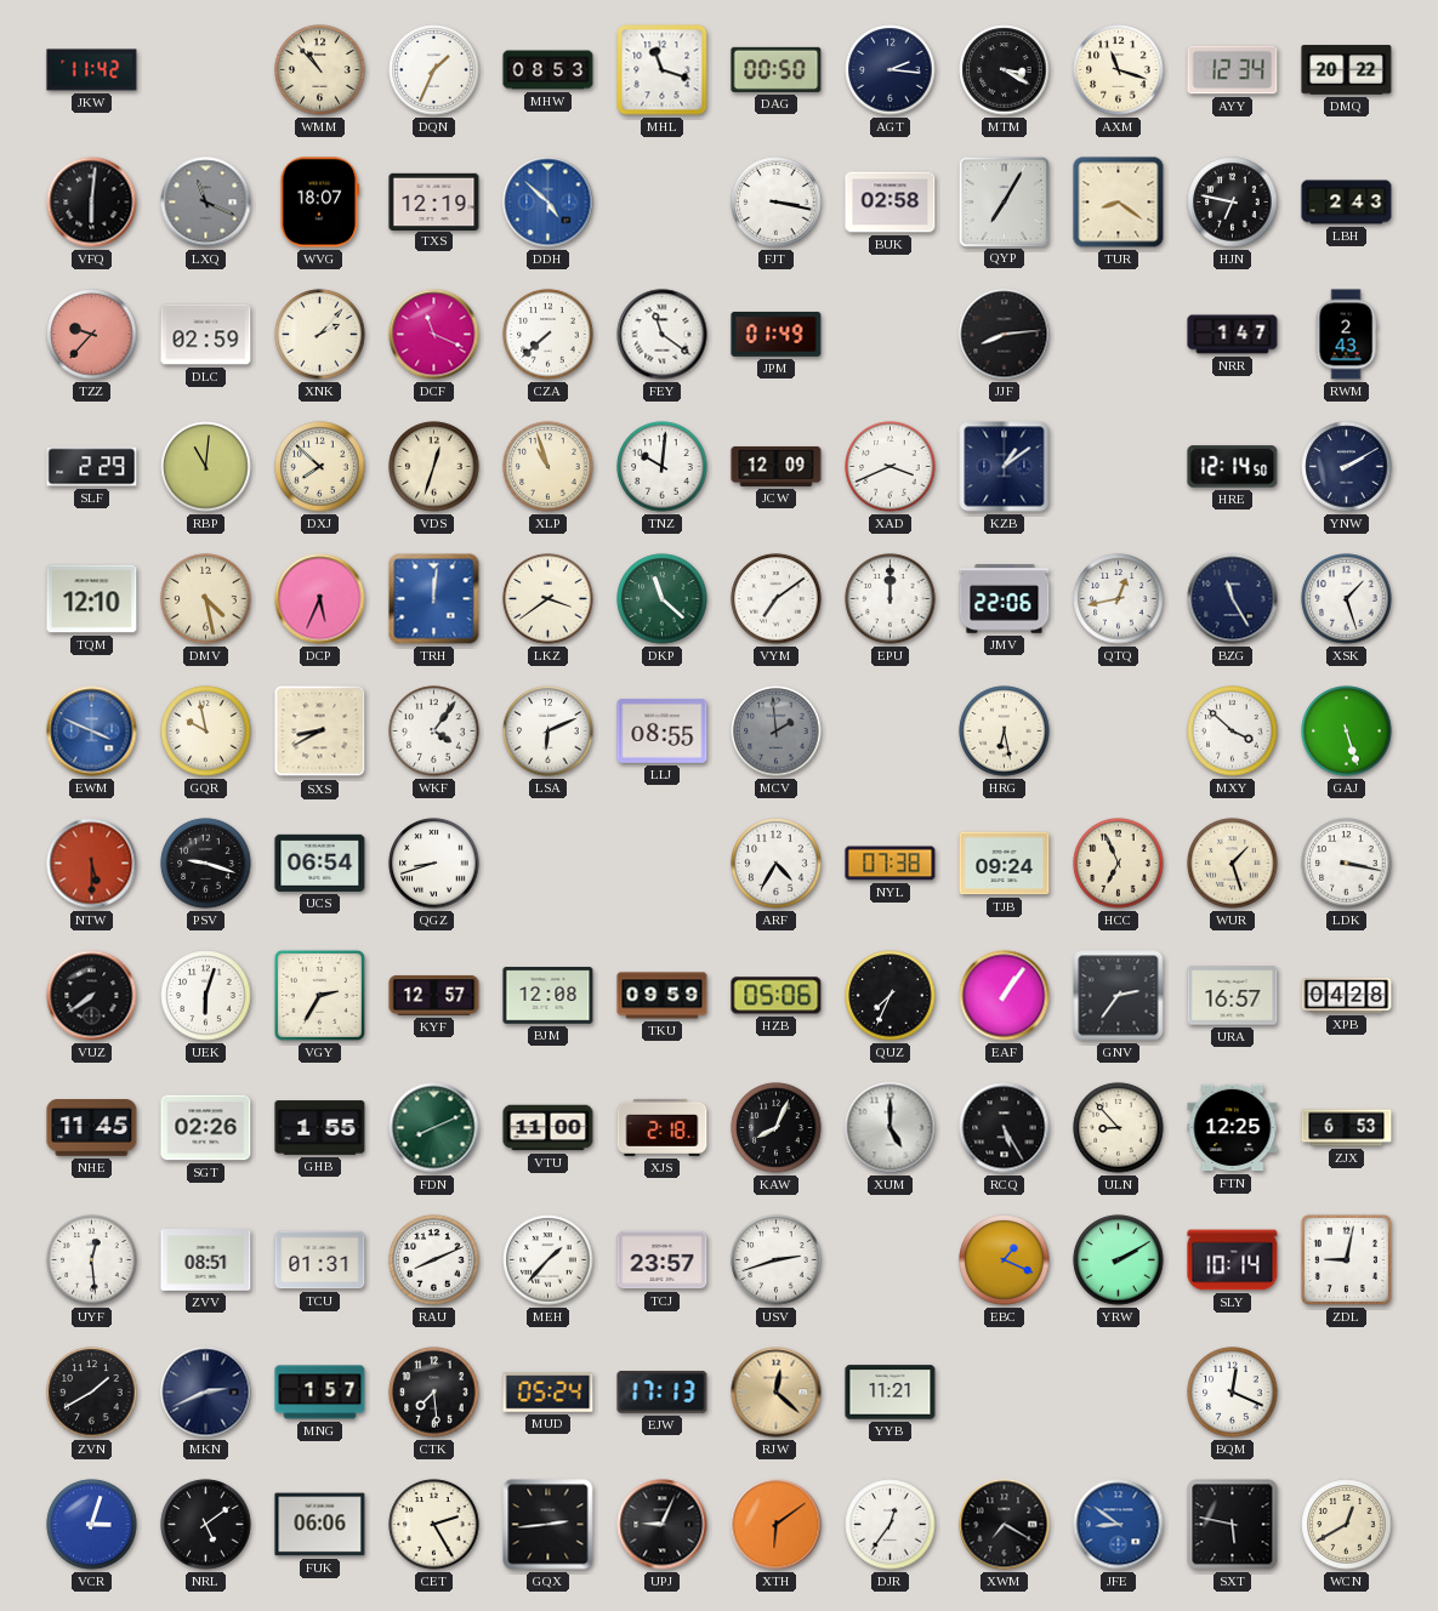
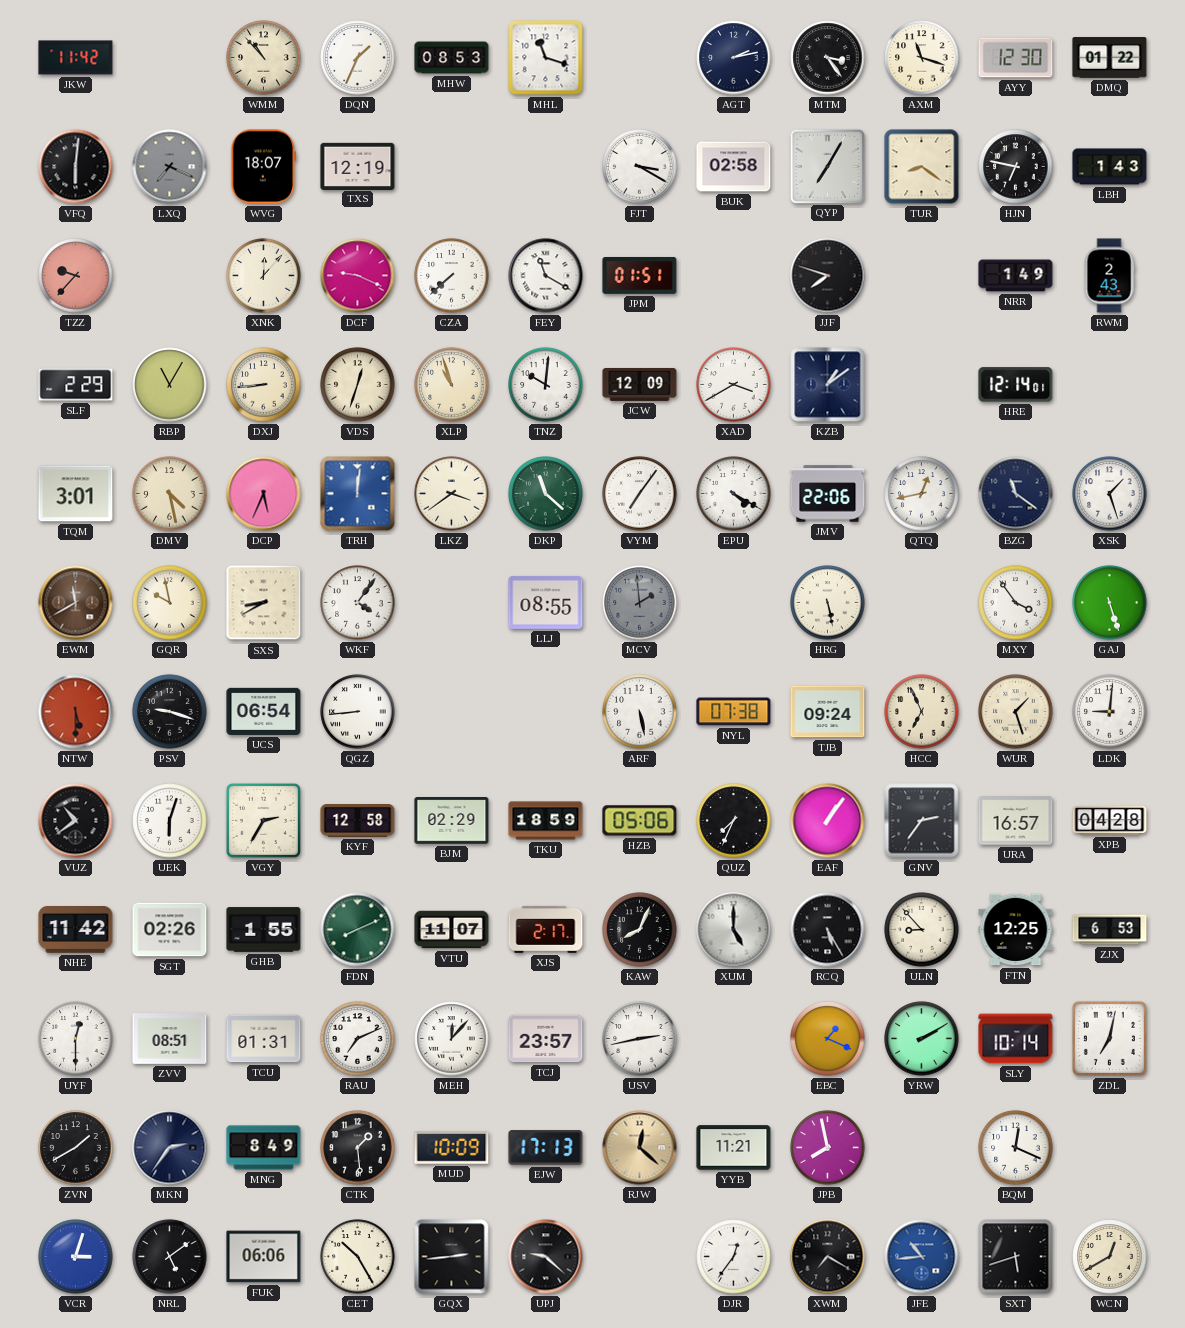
DAG: 00:50 -> none (777, 69)
AGT: 2:16 -> 2:13 (734, 58)
MTM: 3:20 -> 3:24 (828, 58)
AYY: 12:34 -> 12:30 (1016, 58)
DMQ: 20:22 -> 01:22 (1110, 58)
LXQ: 11:19 -> 7:19 (170, 167)
DDH: 4:52 -> none (549, 203)
FJT: 3:17 -> 3:20 (640, 167)
LBH: 2:43 -> 1:43 (1110, 167)
DLC: 02:59 -> none (206, 335)
XNK: 2:07 -> 12:07 (264, 276)
DCF: 11:19 -> 9:19 (358, 276)
FEY: 11:21 -> 11:20 (546, 276)
JPM: 01:49 -> 01:51 (640, 275)
JJF: 8:14 -> 7:48 (828, 276)
NRR: 1:47 -> 1:49 (1016, 276)
RBP: 11:01 -> 11:05 (170, 385)
DXJ: 7:52 -> 8:44 (264, 385)
XAD: 3:41 -> 3:40 (734, 385)
HRE: 12:14:50 -> 12:14:01 (1016, 385)
YNW: 2:10 -> none (1347, 467)
TQM: 12:10 -> 3:01 (76, 494)
VYM: 7:09 -> 7:06 (640, 494)
EPU: 12:00 -> 4:20 (734, 494)
BZG: 11:25 -> 11:21 (1016, 494)
EWM: 3:49 -> 11:40 (76, 603)
EWM dial: blue -> brown (76, 603)
LSA: 6:11 -> none (549, 732)
HRG: 6:28 -> 5:28 (828, 603)
MXY: 3:52 -> 3:54 (1016, 603)
QGZ: 8:42 -> 8:44 (358, 712)
ARF: 4:35 -> 5:28 (640, 712)
LDK: 3:17 -> 9:01 (1110, 712)
VUZ: 7:39 -> 10:39 (76, 821)
KYF: 12:57 -> 12:58 (358, 821)
BJM: 12:08 -> 02:29 (452, 821)
TKU: 09:59 -> 18:59 (546, 821)
NHE: 11:45 -> 11:42 (76, 930)
VTU: 11:00 -> 11:07 (452, 930)
XJS: 2:18 -> 2:17 (546, 929)
UYF: 12:29 -> 12:30 (76, 1039)
RAU: 8:11 -> 7:11 (358, 1039)
MEH: 1:37 -> 12:07 (452, 1039)
USV: 2:42 -> 2:43 (640, 1039)
ZDL: 9:02 -> 7:02 (1109, 1038)
MKN: 2:41 -> 2:36 (170, 1148)
MNG: 1:57 -> 8:49 (264, 1148)
CTK: 7:29 -> 1:29 (358, 1148)
MUD: 05:24 -> 10:09 (452, 1148)
JPB: none -> 7:58 (828, 1148)
CET: 2:25 -> 10:25 (358, 1257)
UPJ: 9:04 -> 9:22 (546, 1257)
XTH: 6:09 -> none (777, 1525)
JFE: 8:51 -> 10:44 (922, 1257)
SXT: 5:47 -> 5:42 (1016, 1257)
